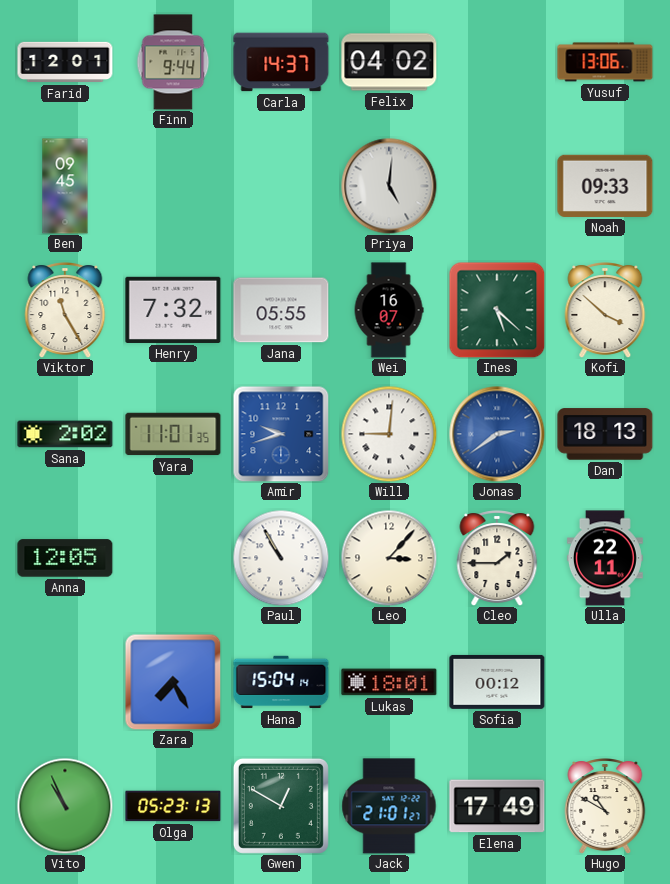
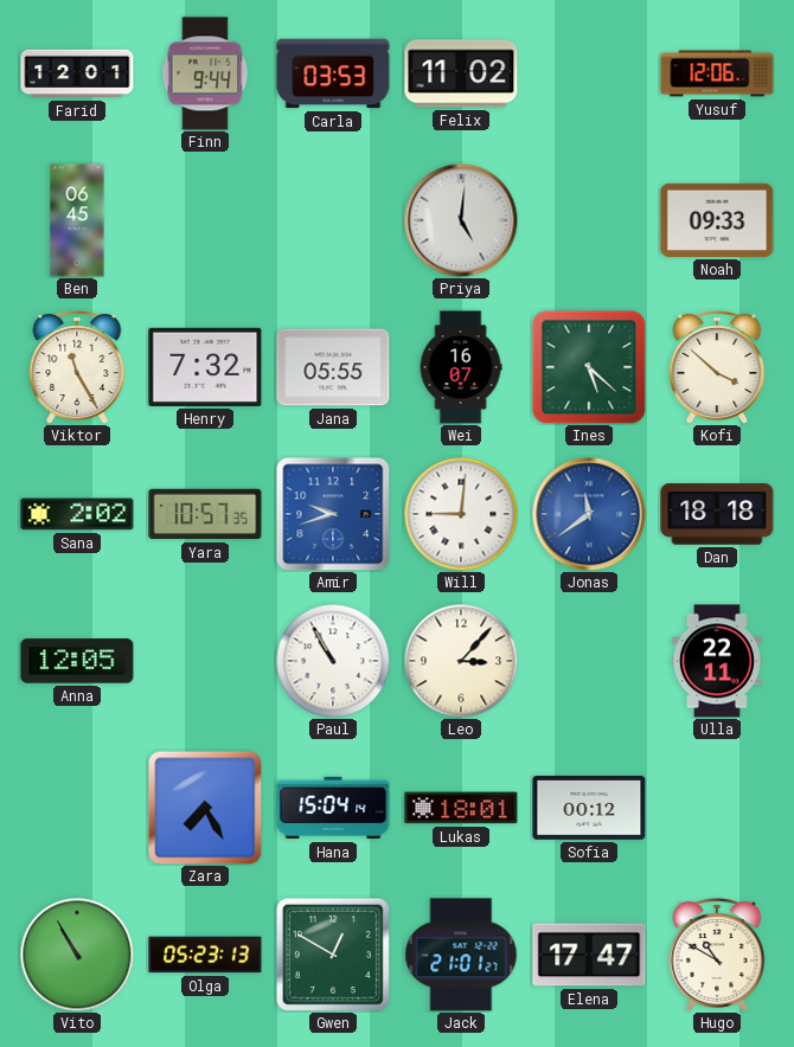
Carla: 14:37 -> 03:53 (333, 73)
Felix: 04:02 -> 11:02 (461, 73)
Yusuf: 13:06 -> 12:06 (717, 73)
Ben: 09:45 -> 06:45 (77, 220)
Yara: 11:01 -> 10:57 (205, 514)
Jonas: 2:39 -> 11:39 (589, 514)
Dan: 18:13 -> 18:18 (717, 514)
Cleo: 1:45 -> none (497, 558)
Vito: 10:56 -> 10:55 (77, 955)
Elena: 17:49 -> 17:47 (589, 955)
